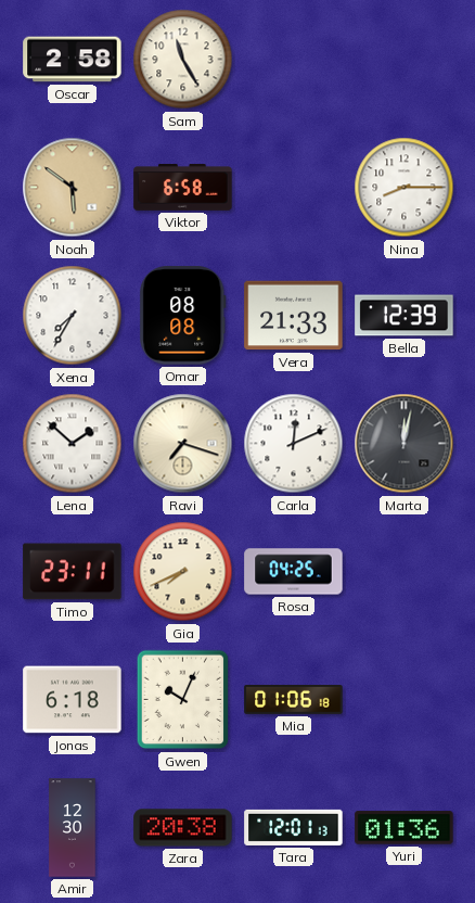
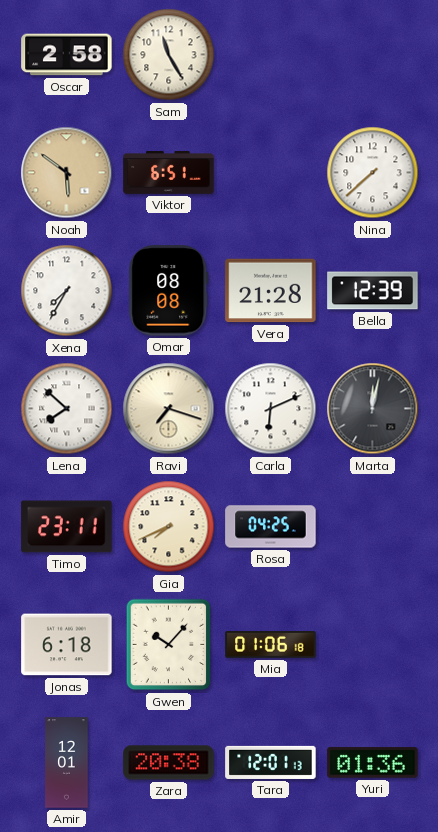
Viktor: 6:58 -> 6:51 (169, 173)
Nina: 8:15 -> 7:38 (373, 173)
Vera: 21:33 -> 21:28 (271, 291)
Lena: 1:52 -> 7:52 (67, 409)
Carla: 12:11 -> 6:11 (271, 409)
Gwen: 10:04 -> 10:07 (169, 645)
Amir: 12:30 -> 12:01 (67, 763)
